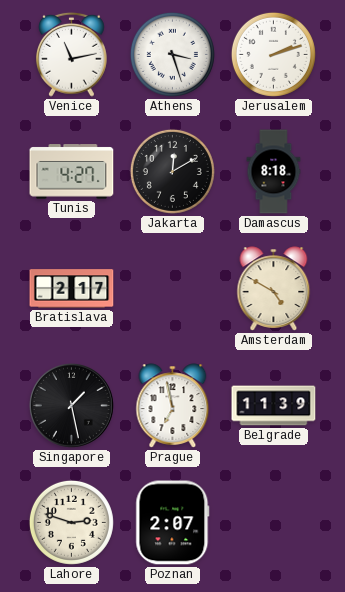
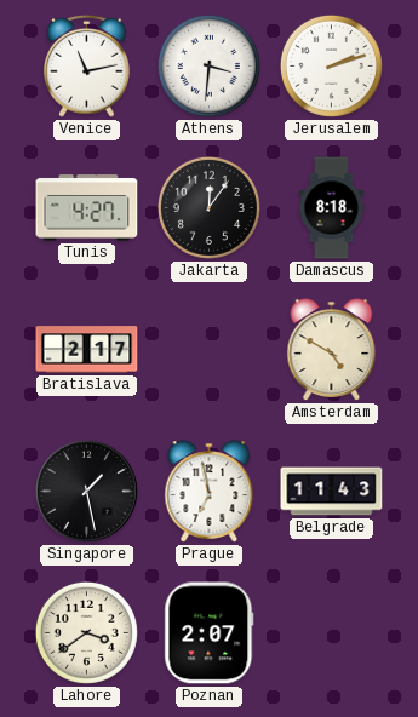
Athens: 3:27 -> 3:31 (208, 65)
Jakarta: 12:10 -> 12:06 (208, 207)
Belgrade: 11:39 -> 11:43 (332, 492)
Lahore: 2:48 -> 3:39 (86, 632)
